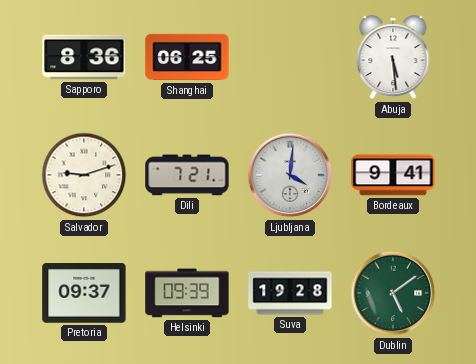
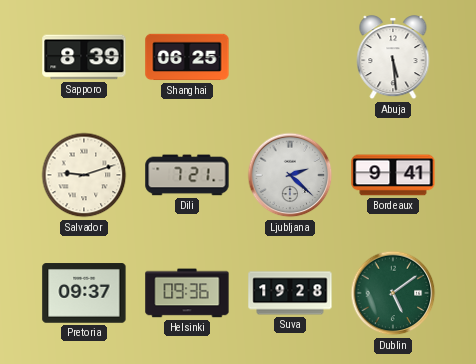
Sapporo: 8:36 -> 8:39 (84, 57)
Ljubljana: 4:01 -> 2:22 (290, 175)
Helsinki: 09:39 -> 09:36 (187, 293)
